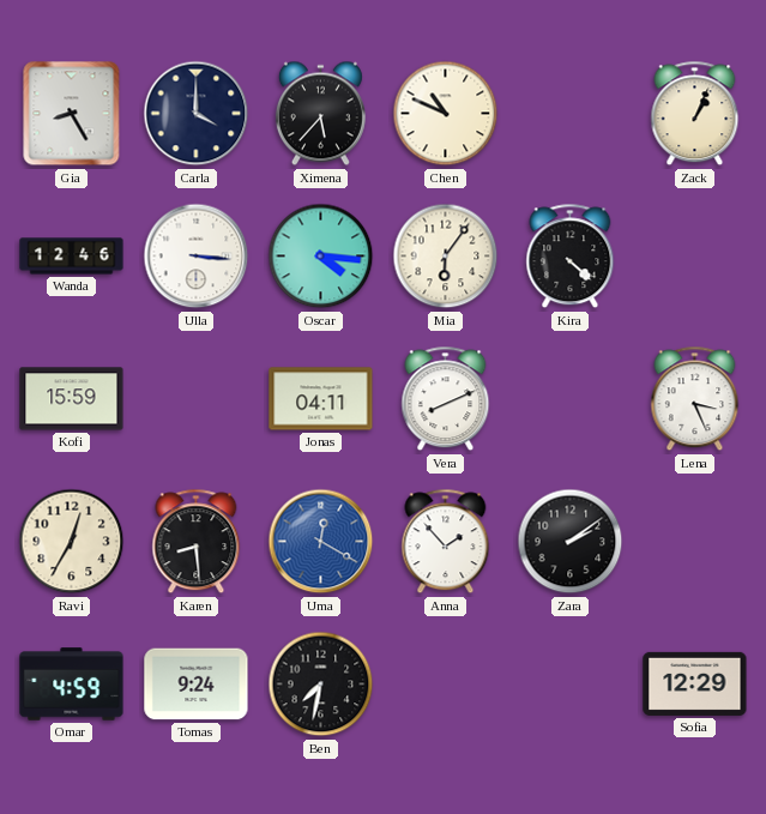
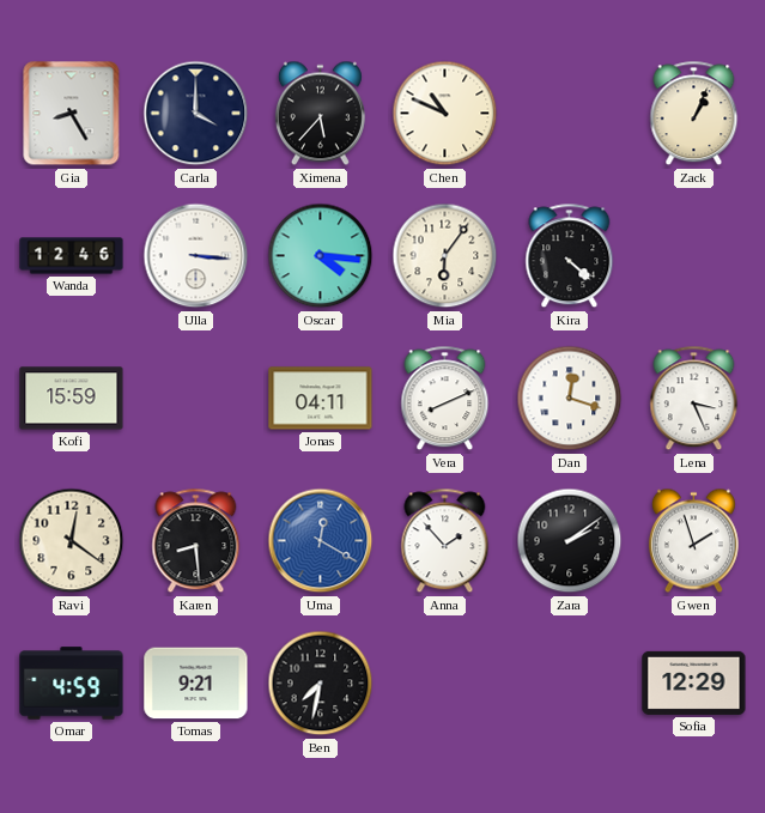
Dan: none -> 12:18 (570, 399)
Ravi: 12:35 -> 12:21 (72, 541)
Gwen: none -> 1:57 (693, 541)
Tomas: 9:24 -> 9:21 (196, 684)
